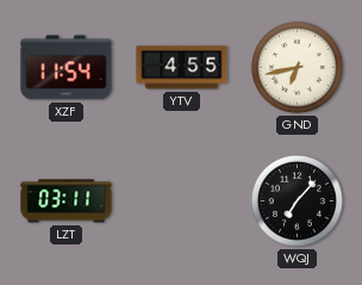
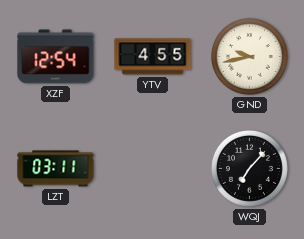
XZF: 11:54 -> 12:54 (56, 57)
GND: 6:43 -> 9:43 (249, 56)
